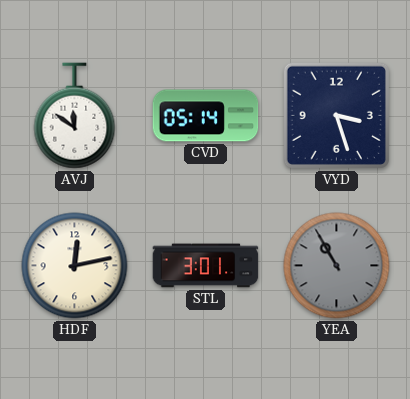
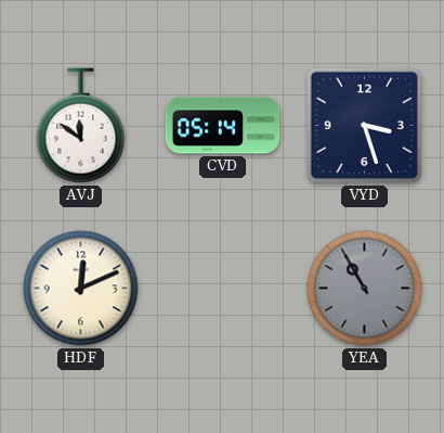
HDF: 12:13 -> 12:11 (81, 289)
STL: 3:01 -> none (206, 266)
